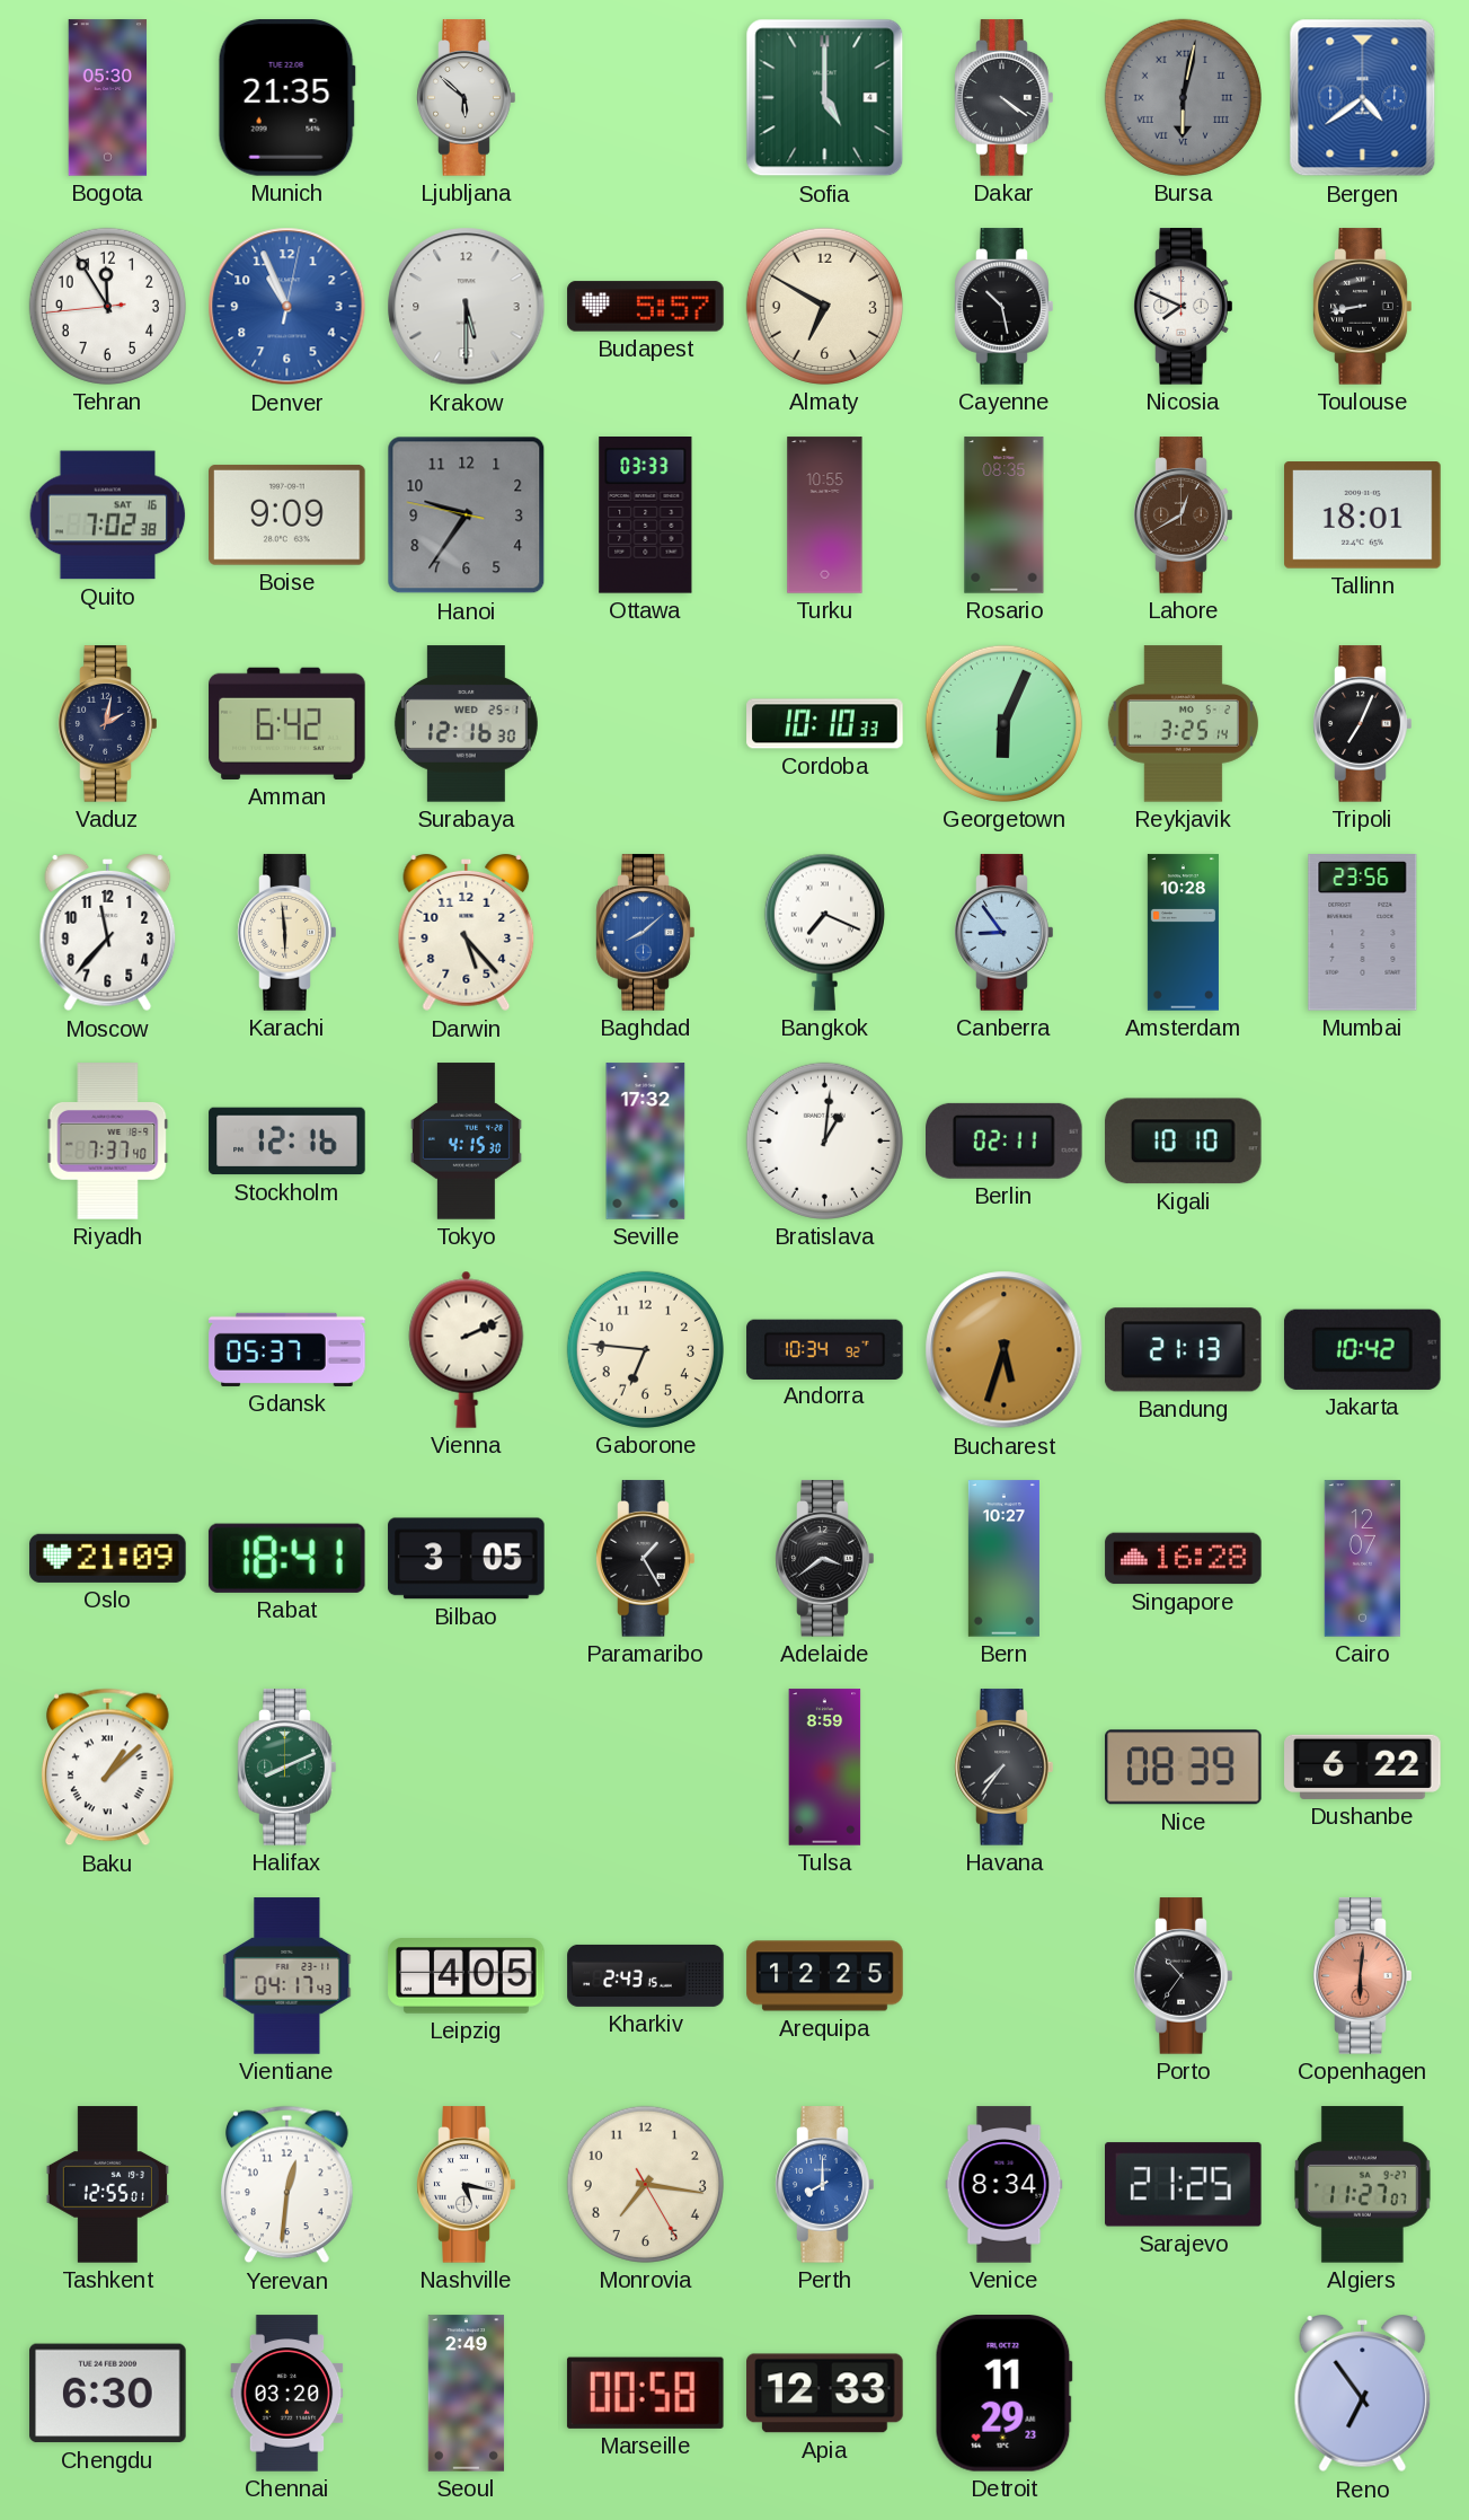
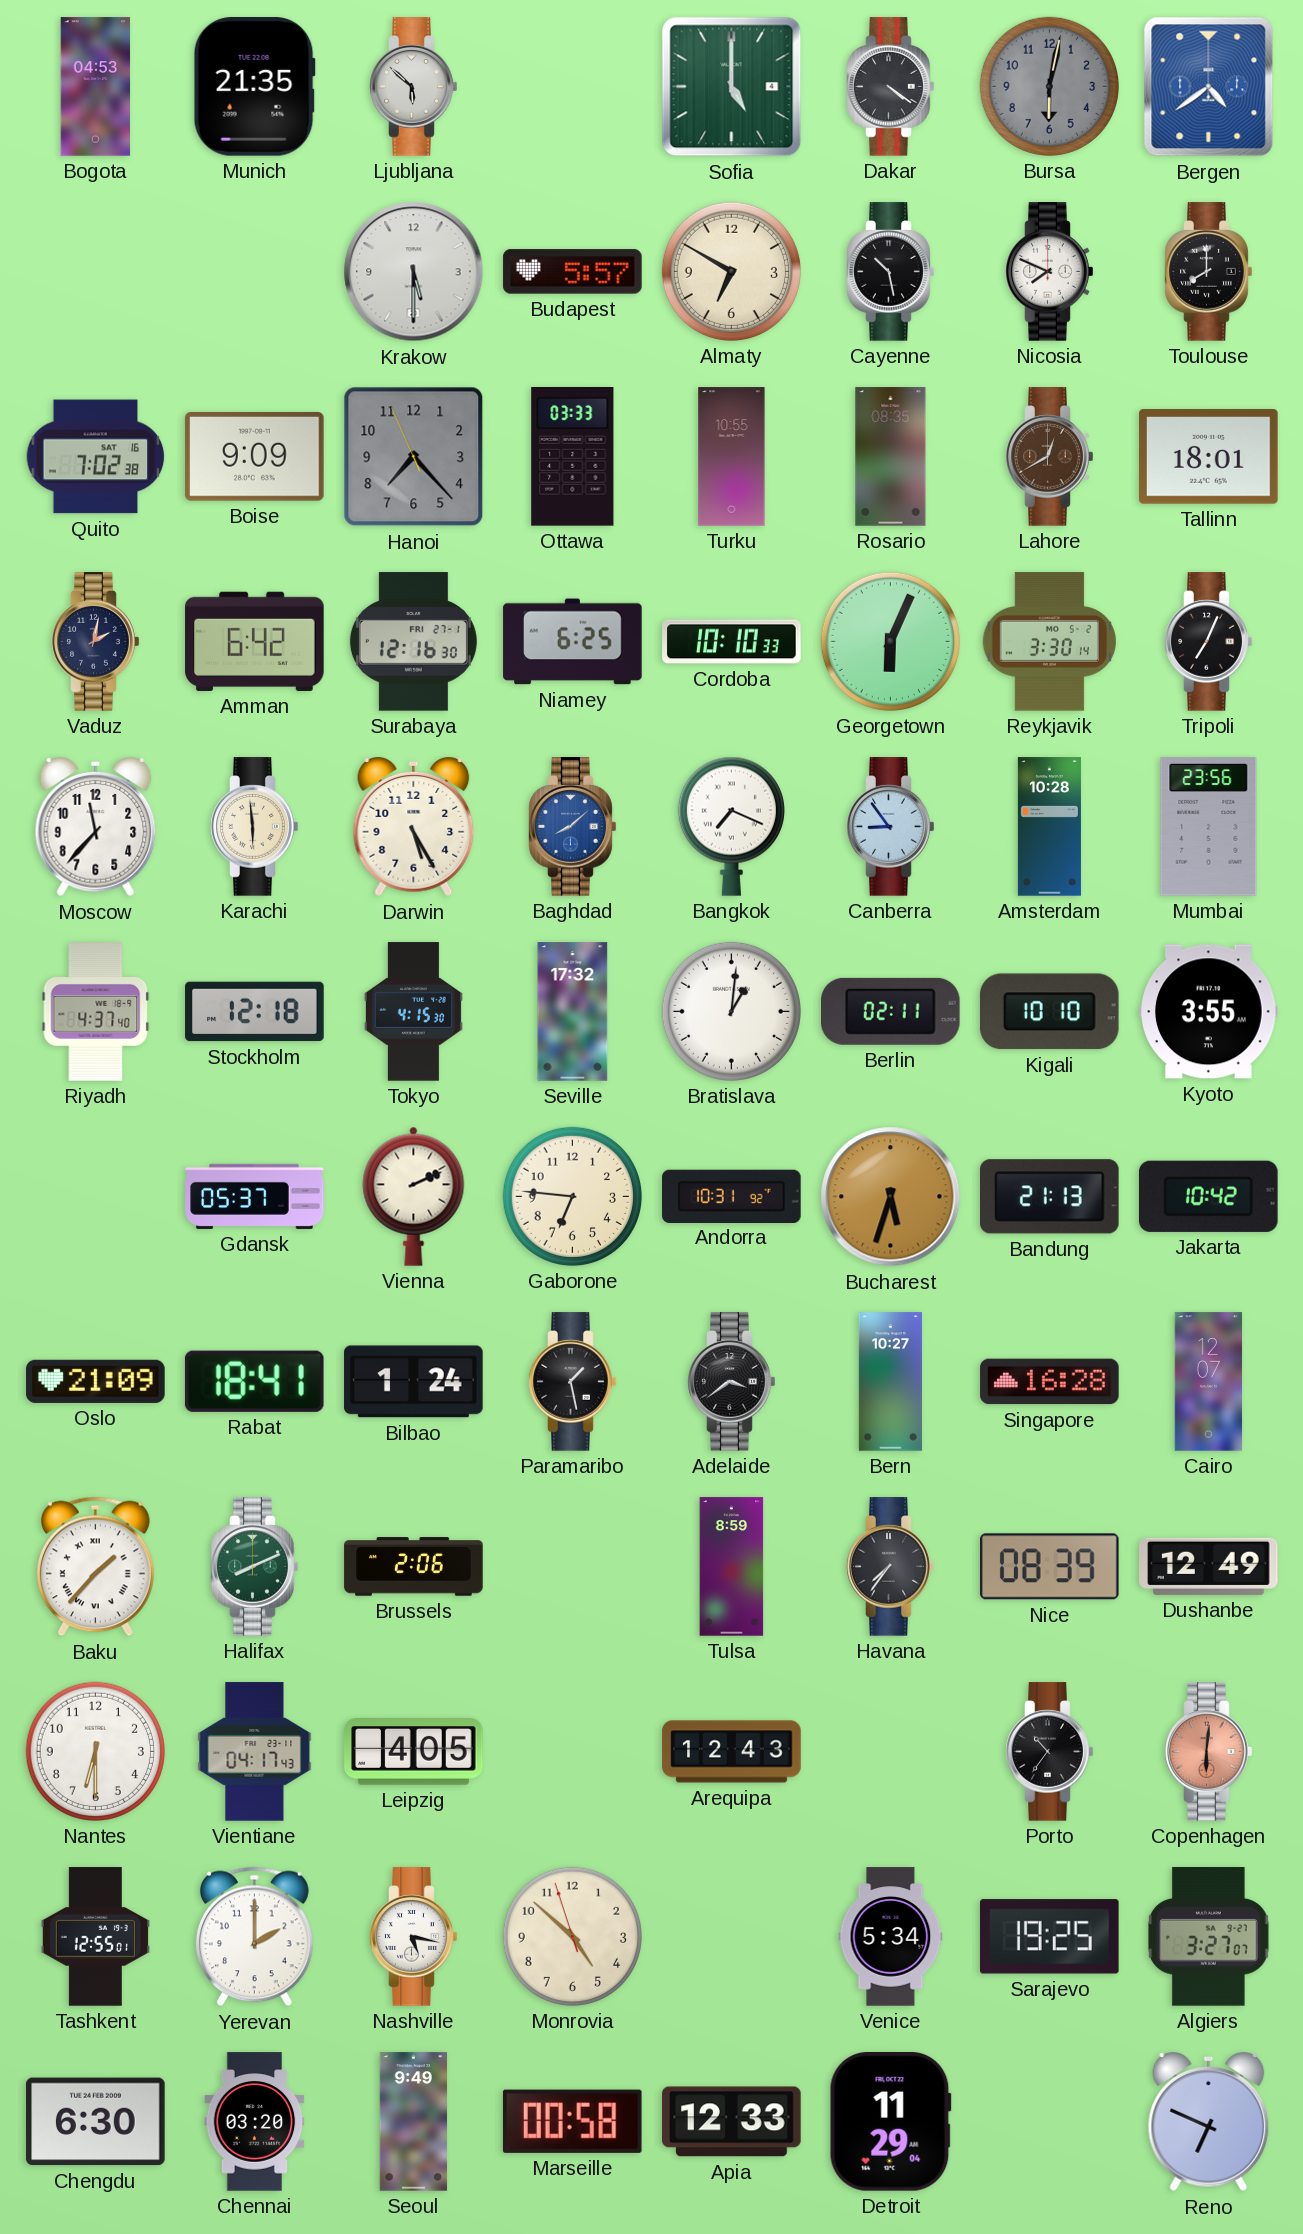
Bogota: 05:30 -> 04:53 (96, 87)
Bursa numerals: Roman -> Arabic (1049, 86)
Tehran: 11:54 -> none (107, 306)
Denver: 10:56 -> none (287, 307)
Toulouse: 8:43 -> 8:00 (1209, 272)
Hanoi: 9:35 -> 7:22 (414, 457)
Surabaya date: WED 25-1 -> FRI 27-1 (413, 642)
Niamey: none -> 6:25 (573, 642)
Reykjavik: 3:25 -> 3:30 (1049, 642)
Darwin: 5:23 -> 5:25 (414, 828)
Riyadh: 7:37 -> 4:37 (96, 1012)
Stockholm: 12:16 -> 12:18 (255, 1012)
Kyoto: none -> 3:55 (1209, 1012)
Andorra: 10:34 -> 10:31 (732, 1196)
Bilbao: 3:05 -> 1:24 (414, 1382)
Paramaribo: 1:25 -> 1:28 (573, 1382)
Baku: 1:08 -> 1:37 (96, 1567)
Brussels: none -> 2:06 (414, 1567)
Dushanbe: 6:22 -> 12:49 (1209, 1566)
Nantes: none -> 6:30 (95, 1751)
Kharkiv: 2:43 -> none (646, 1975)
Arequipa: 12:25 -> 12:43 (732, 1752)
Yerevan: 12:31 -> 2:00 (255, 1937)
Monrovia: 7:16 -> 4:51 (572, 1936)
Perth: 8:00 -> none (825, 2185)
Venice: 8:34 -> 5:34 (891, 1937)
Sarajevo: 21:25 -> 19:25 (1050, 1937)
Algiers: 11:27 -> 3:27 (1208, 1937)
Seoul: 2:49 -> 9:49 (414, 2122)
Detroit: 11:29:23 -> 11:29:04 (890, 2122)
Reno: 6:54 -> 6:49 (1209, 2123)
